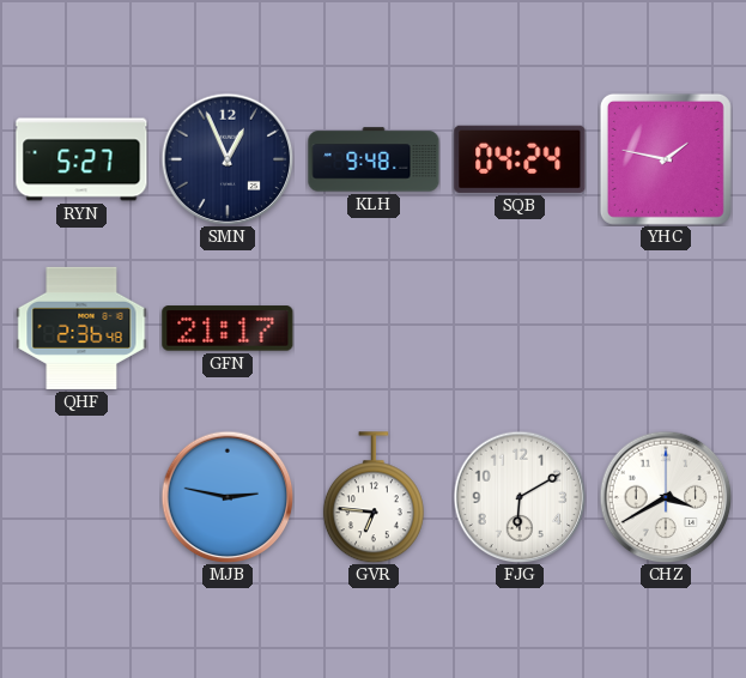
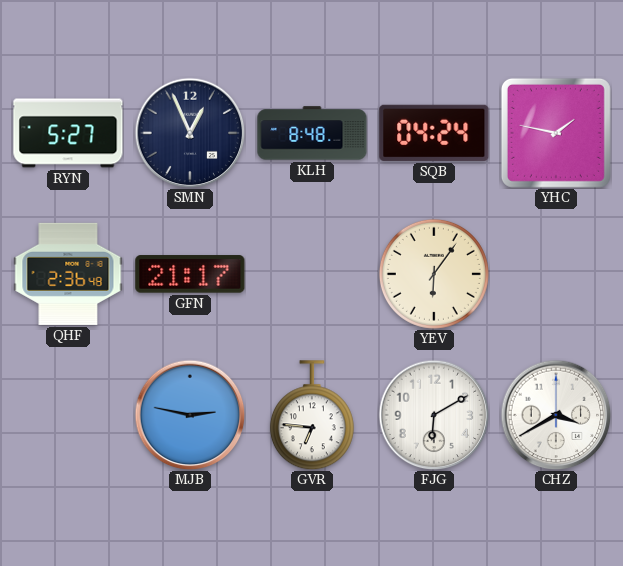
KLH: 9:48 -> 8:48 (312, 133)
YEV: none -> 6:06 (434, 274)
